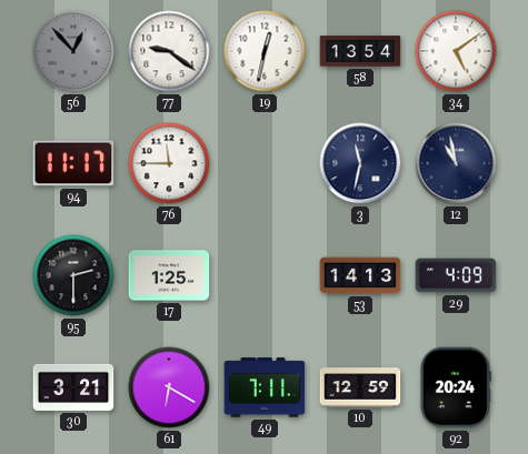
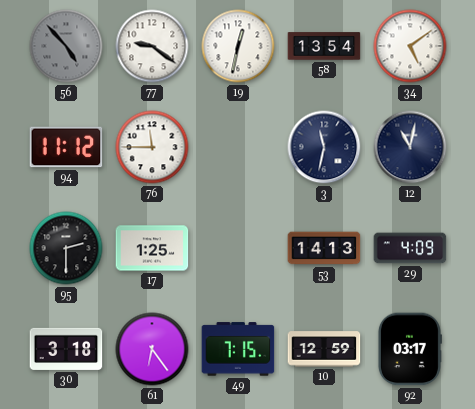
56: 12:53 -> 4:53 (66, 46)
94: 11:17 -> 11:12 (66, 147)
12: 10:58 -> 11:02 (410, 147)
30: 3:21 -> 3:18 (66, 349)
61: 6:20 -> 6:24 (152, 349)
49: 7:11 -> 7:15 (238, 349)
92: 20:24 -> 03:17 (409, 349)
